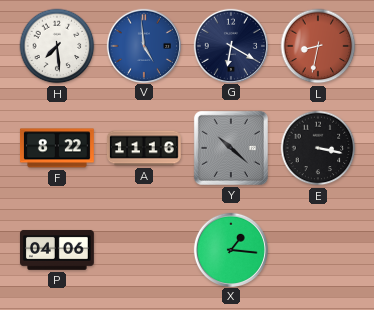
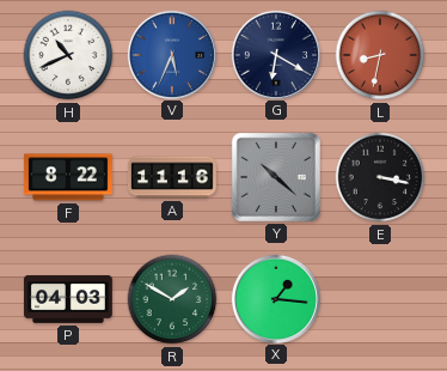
H: 7:29 -> 10:41 (68, 55)
V: 4:59 -> 5:34 (171, 54)
P: 04:06 -> 04:03 (68, 299)
R: none -> 1:50 (172, 299)
